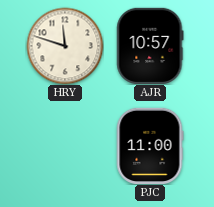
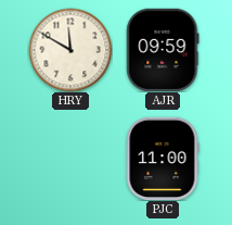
HRY: 11:48 -> 11:50 (70, 50)
AJR: 10:57 -> 09:59 (163, 49)
